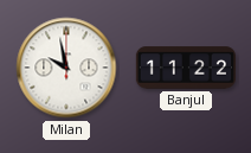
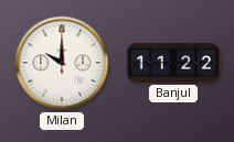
Milan: 9:58 -> 10:00 (62, 63)
